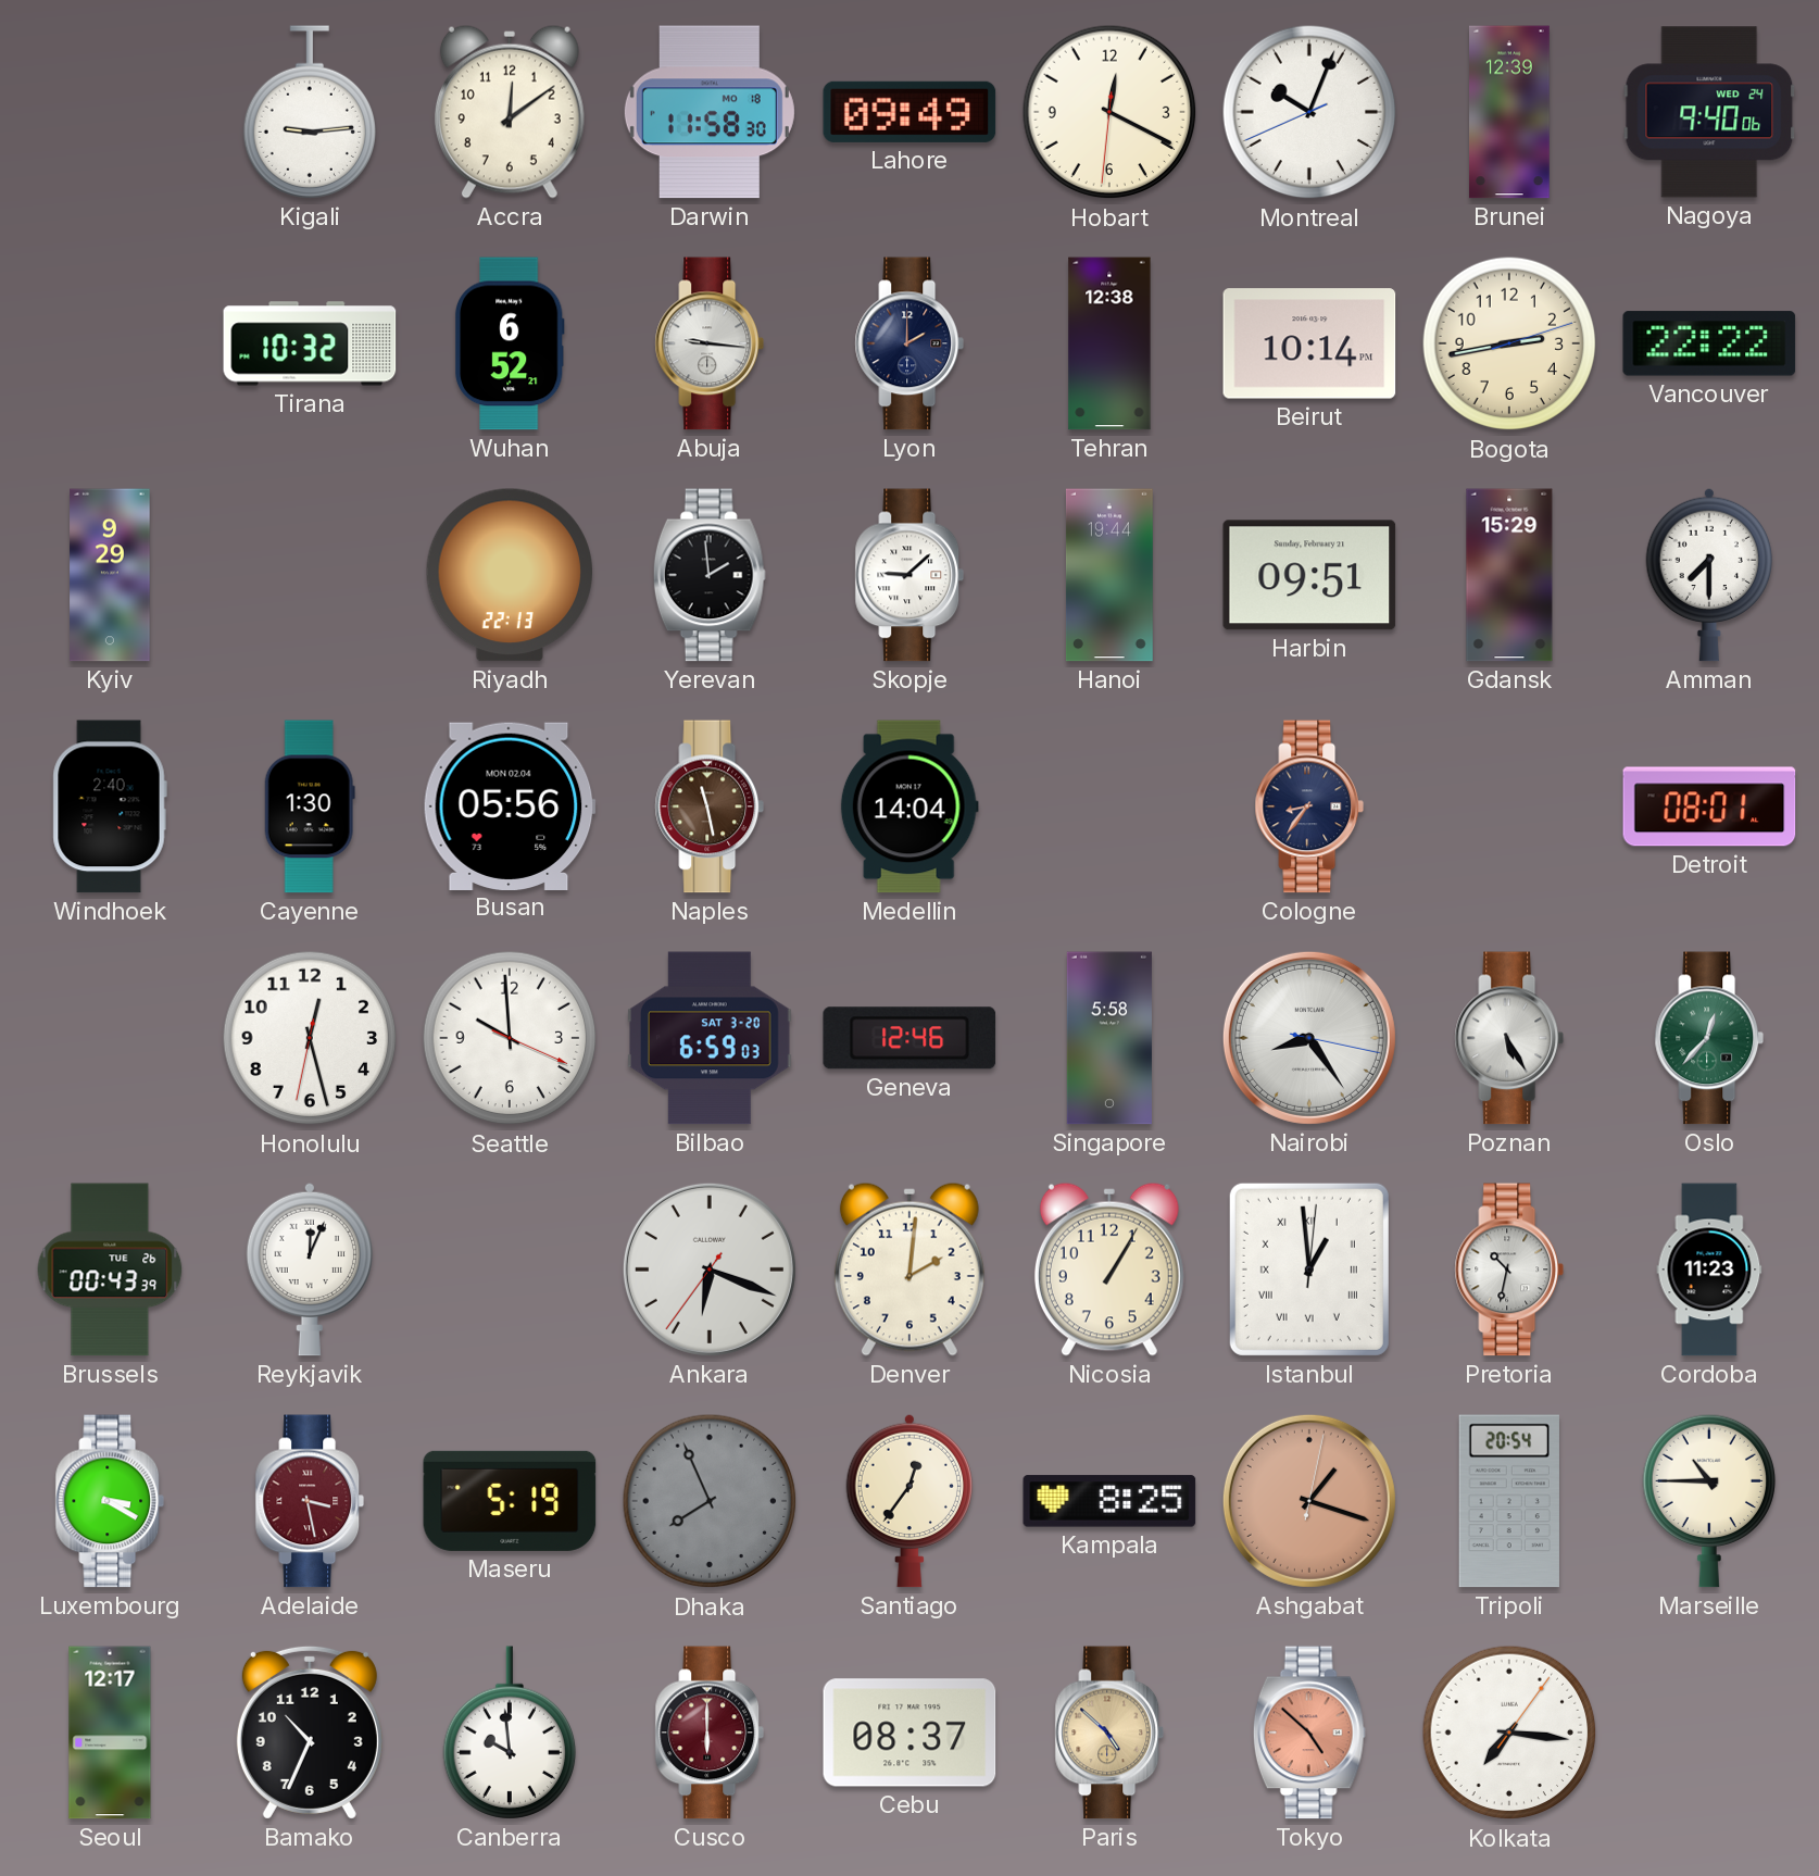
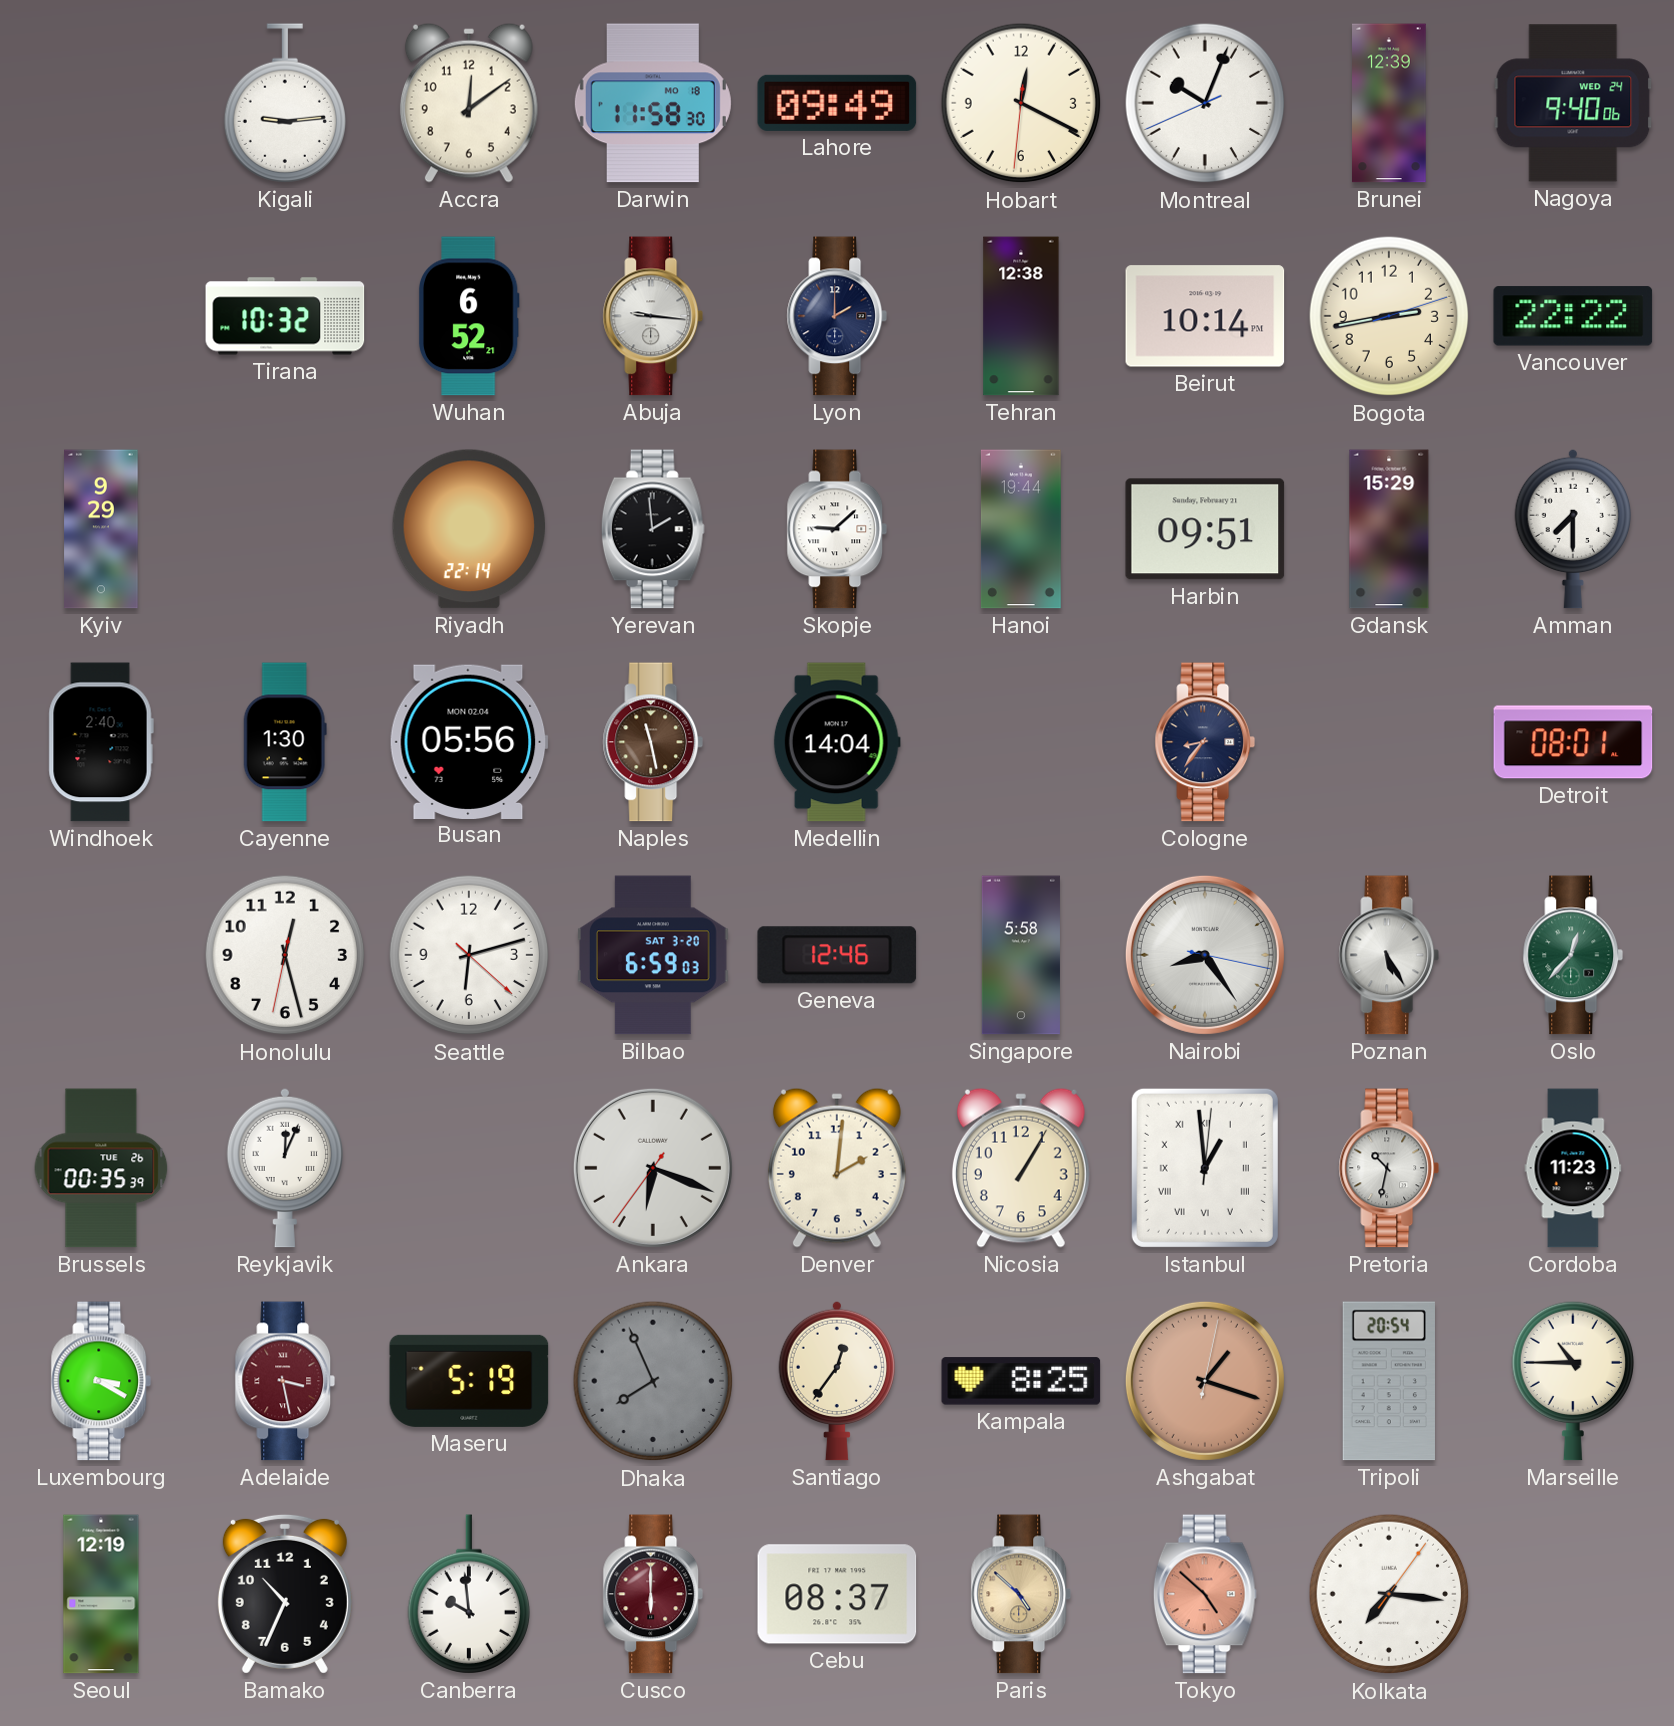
Riyadh: 22:13 -> 22:14 (468, 529)
Seattle: 9:59 -> 6:12 (469, 955)
Brussels: 00:43 -> 00:35 (101, 1168)
Seoul: 12:17 -> 12:19 (101, 1594)
